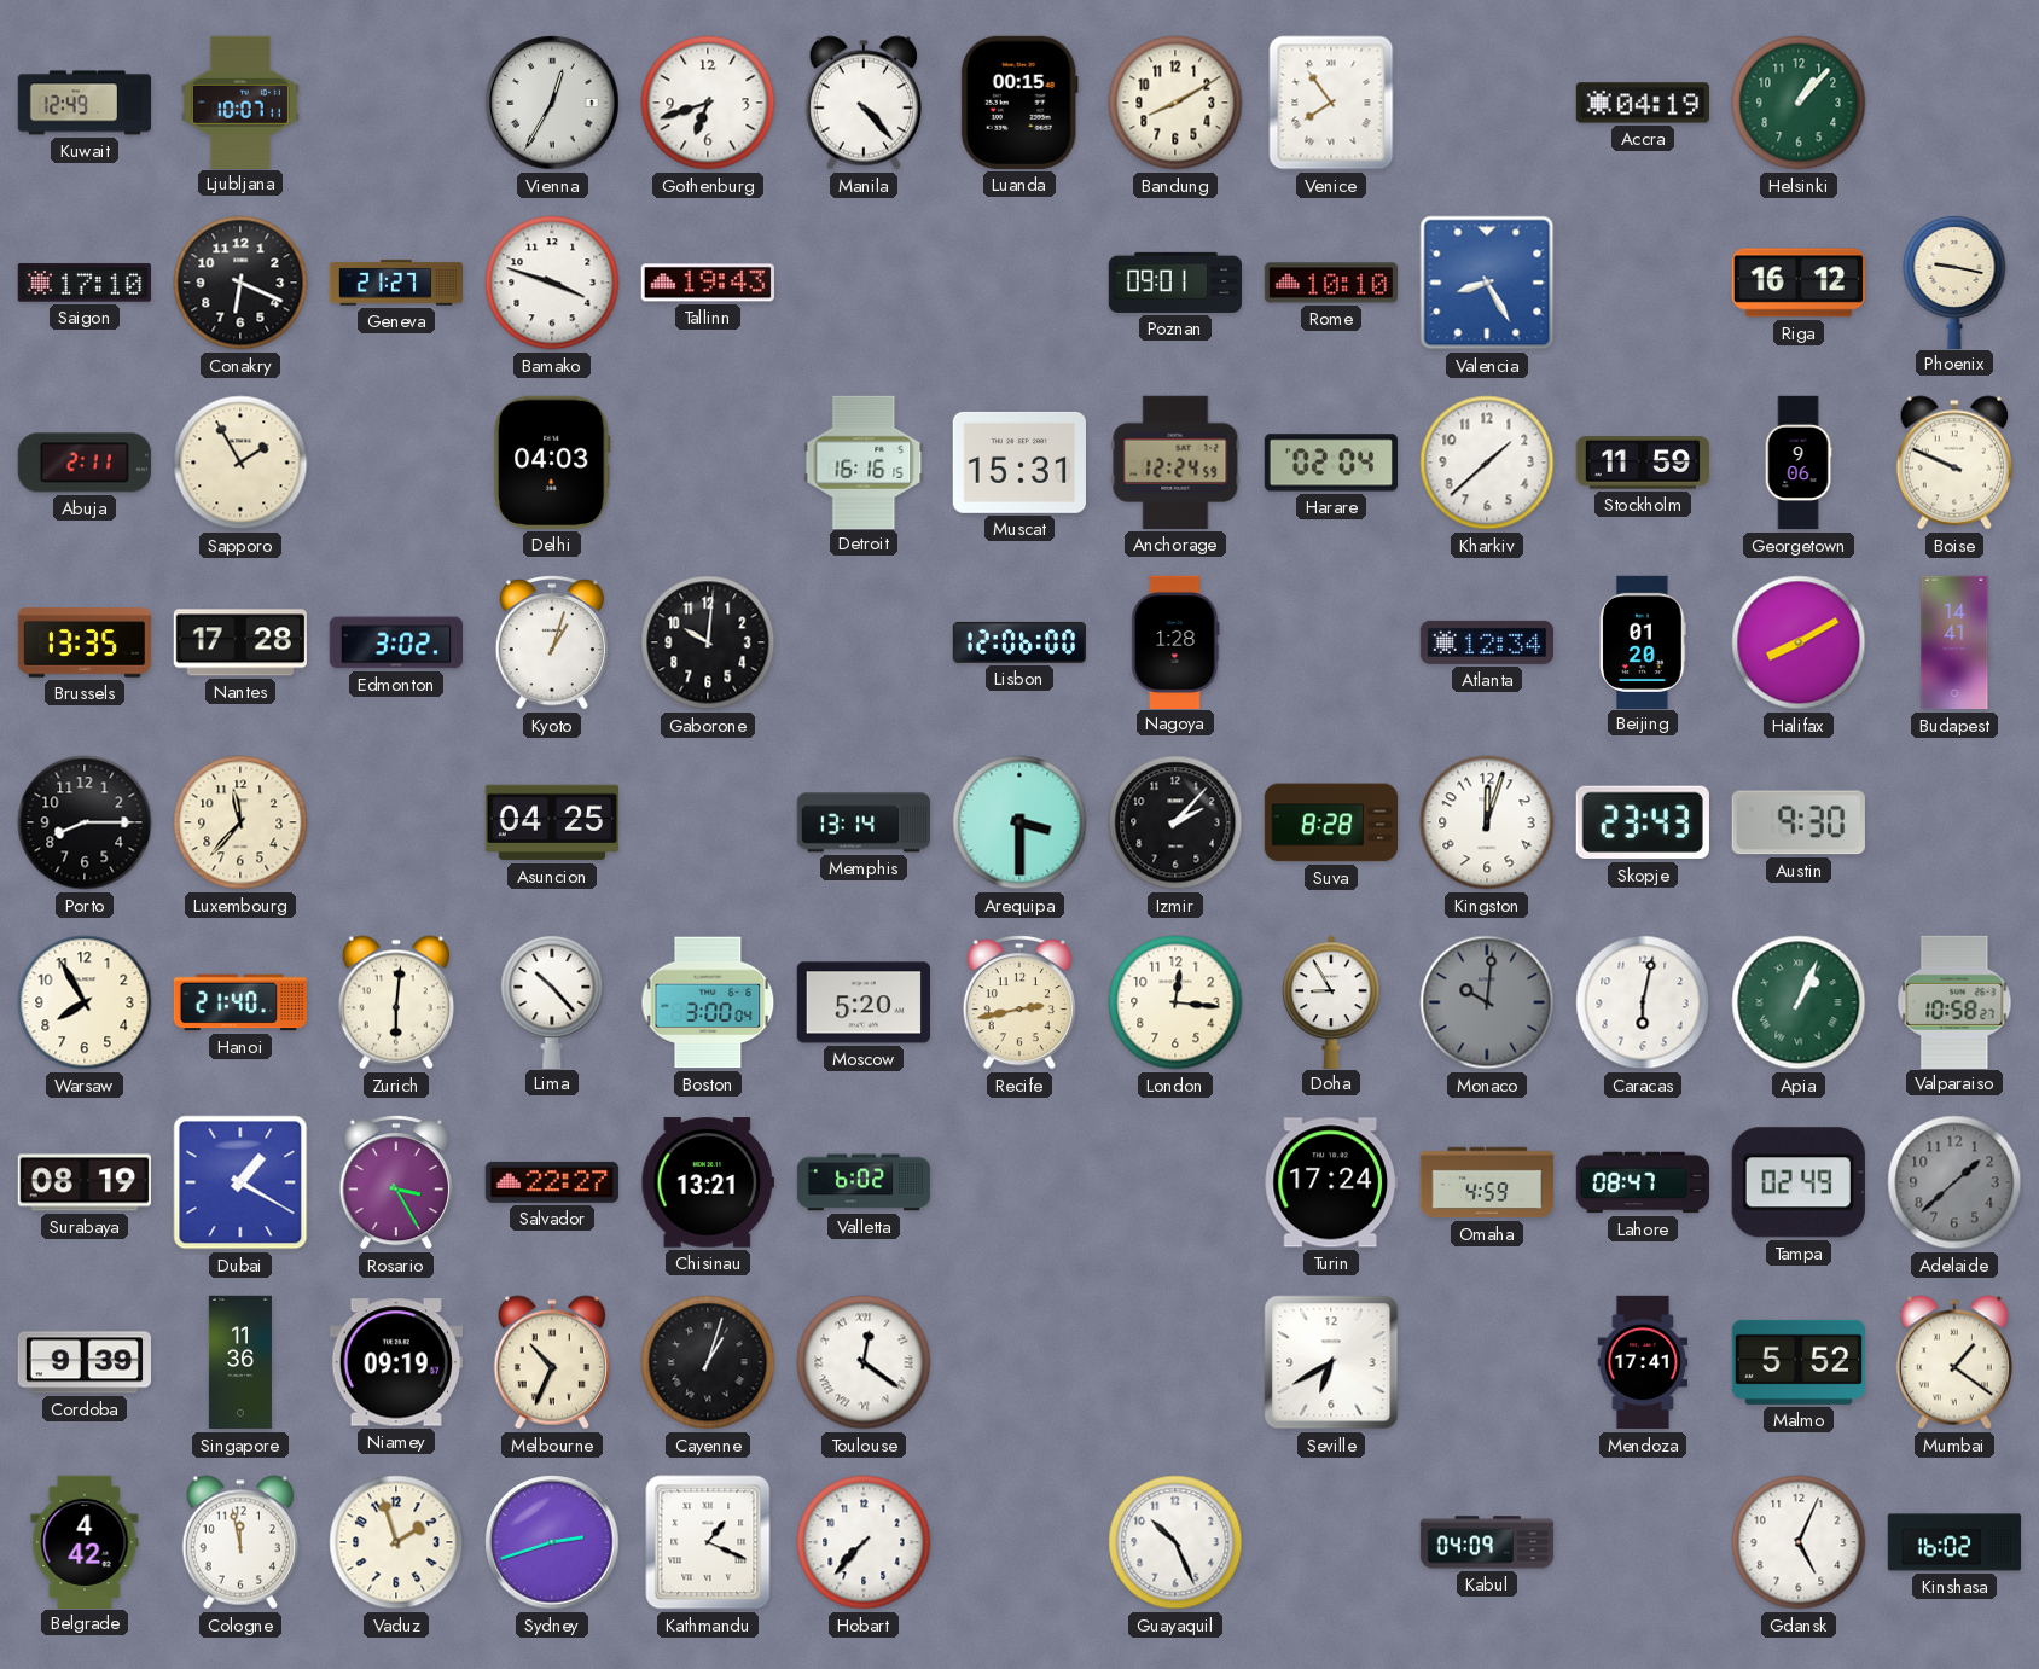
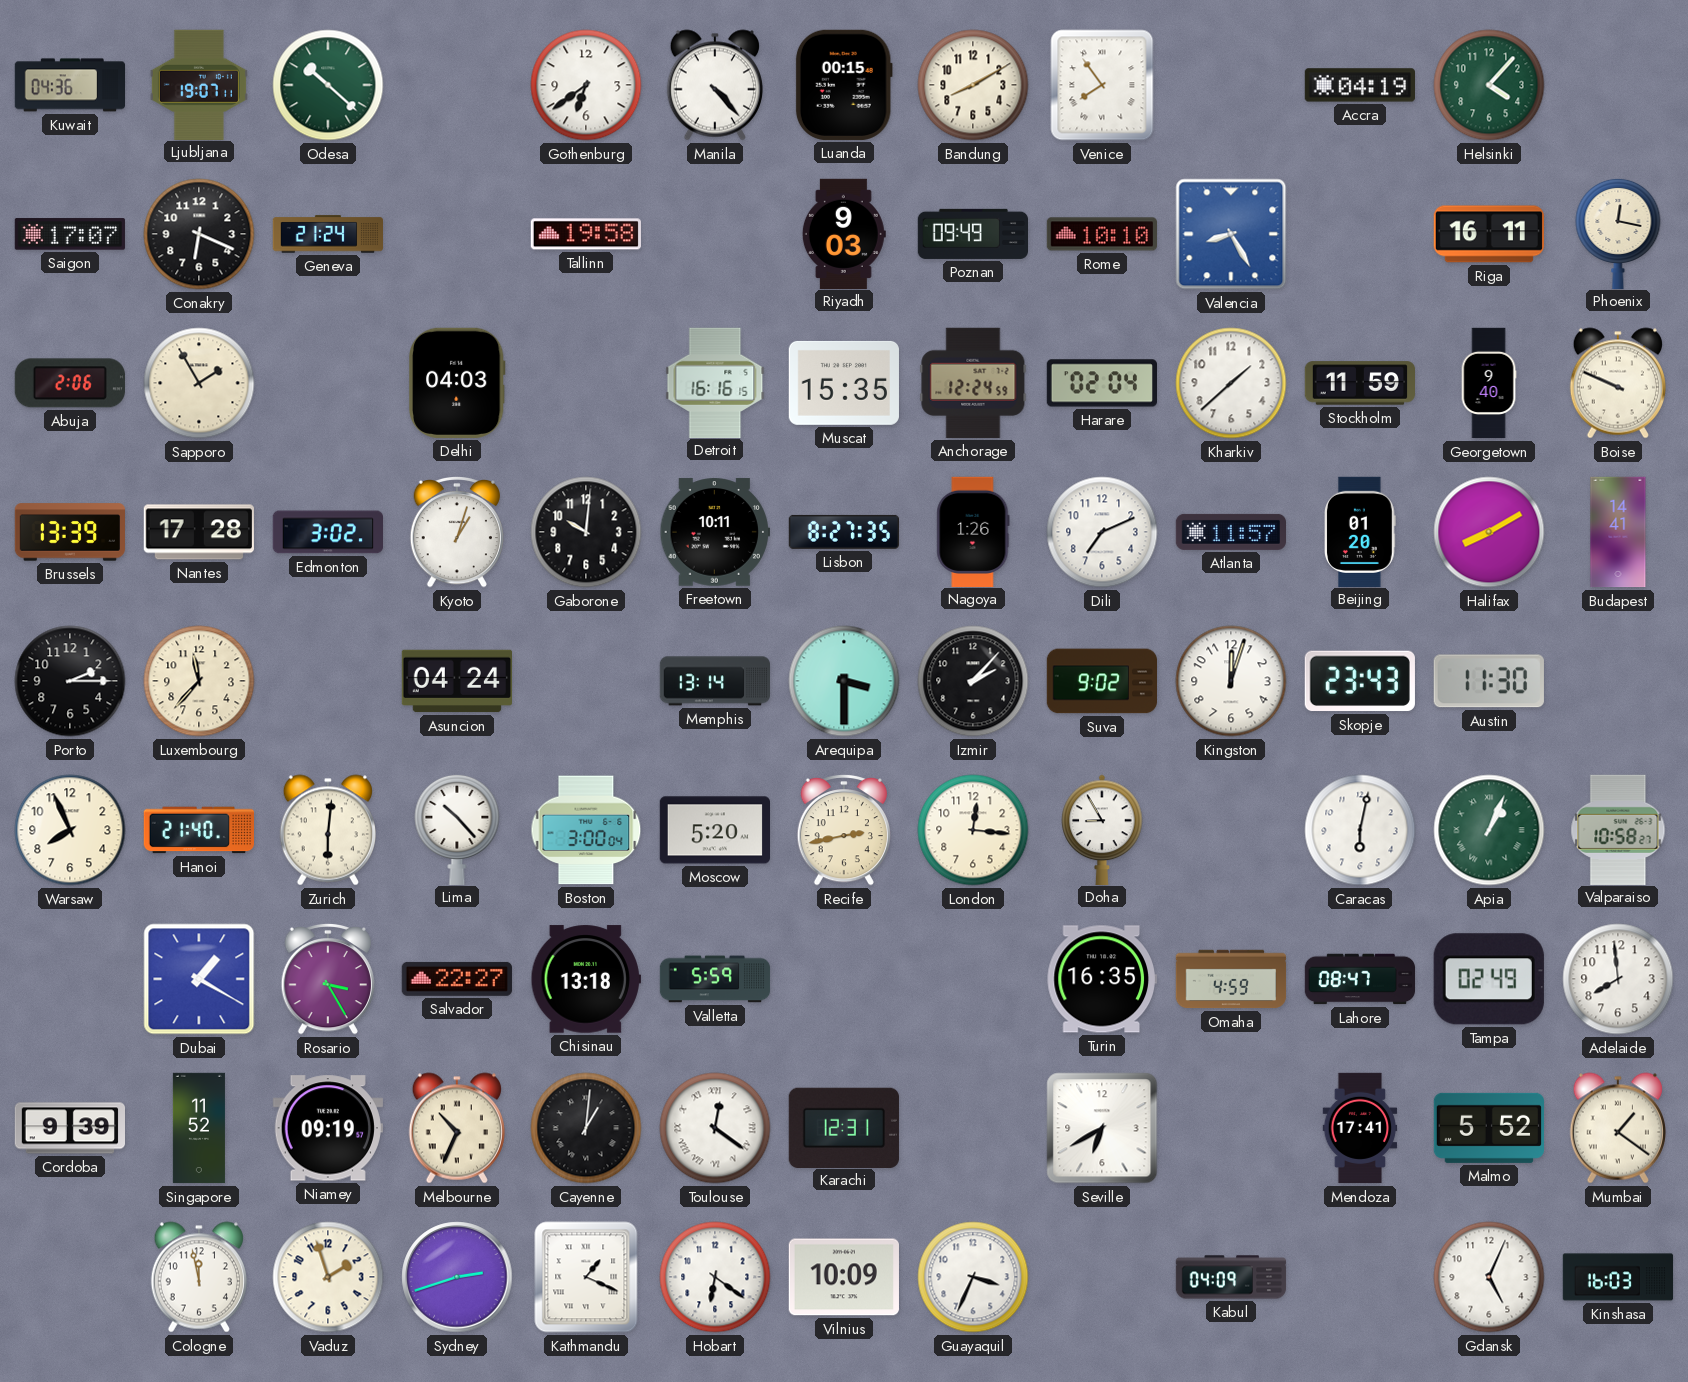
Kuwait: 12:49 -> 04:36 (70, 85)
Ljubljana: 10:07 -> 19:07 (199, 84)
Odesa: none -> 10:22 (328, 85)
Vienna: 12:35 -> none (552, 103)
Gothenburg: 6:42 -> 6:39 (586, 85)
Helsinki: 1:07 -> 4:07 (1489, 85)
Saigon: 17:10 -> 17:07 (70, 234)
Geneva: 21:27 -> 21:24 (327, 234)
Bamako: 3:48 -> none (552, 283)
Tallinn: 19:43 -> 19:58 (586, 234)
Riyadh: none -> 9:03 (844, 233)
Poznan: 09:01 -> 09:49 (972, 234)
Riga: 16:12 -> 16:11 (1489, 234)
Phoenix: 9:17 -> 12:17 (1618, 233)
Abuja: 2:11 -> 2:06 (70, 383)
Muscat: 15:31 -> 15:35 (844, 383)
Georgetown: 9:06 -> 9:40 (1489, 383)
Brussels: 13:35 -> 13:39 (69, 532)
Freetown: none -> 10:11 (714, 532)
Lisbon: 12:06 -> 8:27 (843, 532)
Nagoya: 1:28 -> 1:26 (973, 531)
Dili: none -> 7:11 (1102, 532)
Atlanta: 12:34 -> 11:57 (1230, 532)
Porto: 8:15 -> 2:15 (70, 681)
Asuncion: 04:25 -> 04:24 (456, 681)
Suva: 8:28 -> 9:02 (1101, 681)
Austin: 9:30 -> 11:30 (1489, 681)
Warsaw: 7:55 -> 7:56 (70, 830)
Monaco: 10:01 -> none (1487, 1002)
Surabaya: 08:19 -> none (83, 1182)
Chisinau: 13:21 -> 13:18 (585, 979)
Valletta: 6:02 -> 5:59 (715, 979)
Turin: 17:24 -> 16:35 (1102, 979)
Adelaide: 1:38 -> 7:59 (1618, 979)
Adelaide dial: grey -> white (1618, 979)
Singapore: 11:36 -> 11:52 (199, 1128)
Cayenne: 1:03 -> 1:01 (586, 1128)
Karachi: none -> 12:31 (844, 1127)
Belgrade: 4:42 -> none (85, 1541)
Hobart: 7:37 -> 6:21 (715, 1277)
Vilnius: none -> 10:09 (844, 1277)
Guayaquil: 10:26 -> 3:34 (973, 1277)
Kinshasa: 16:02 -> 16:03 (1618, 1277)
